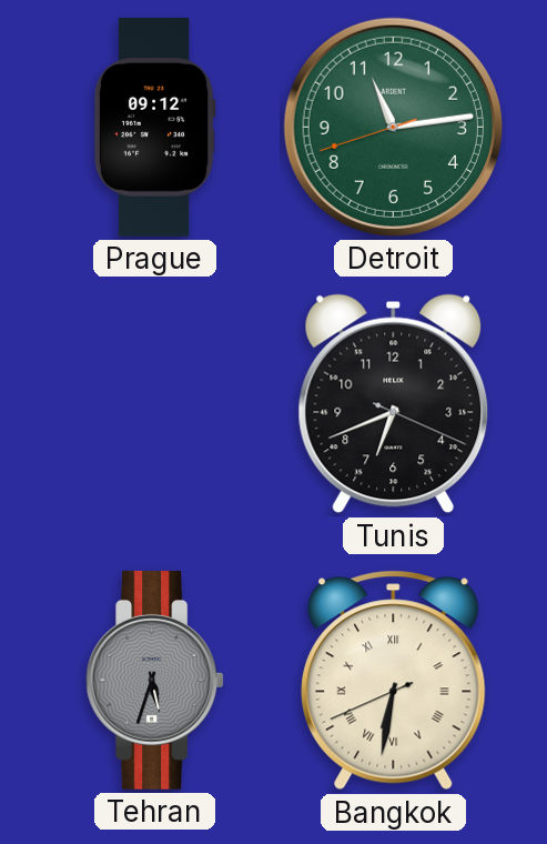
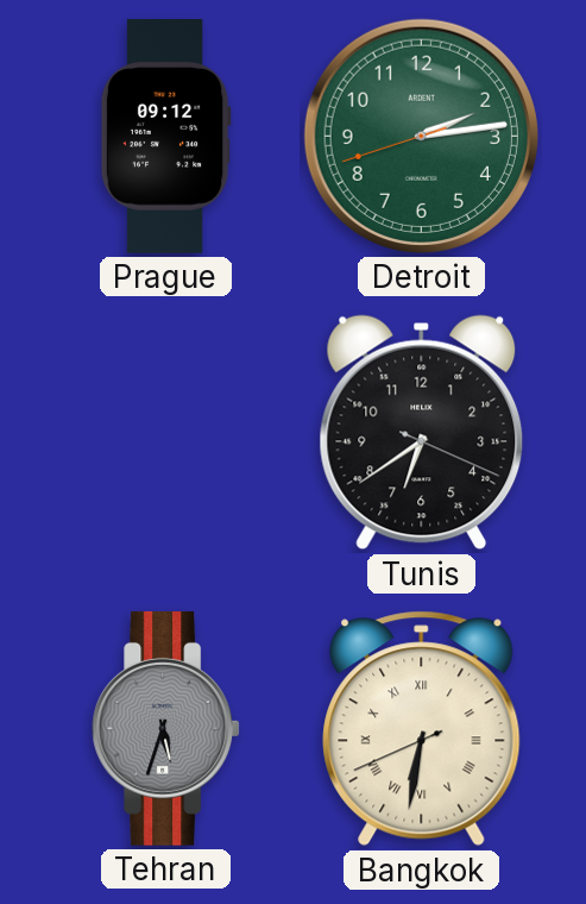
Detroit: 11:13 -> 2:13 (421, 136)
Tunis: 6:41 -> 6:39 (422, 433)
